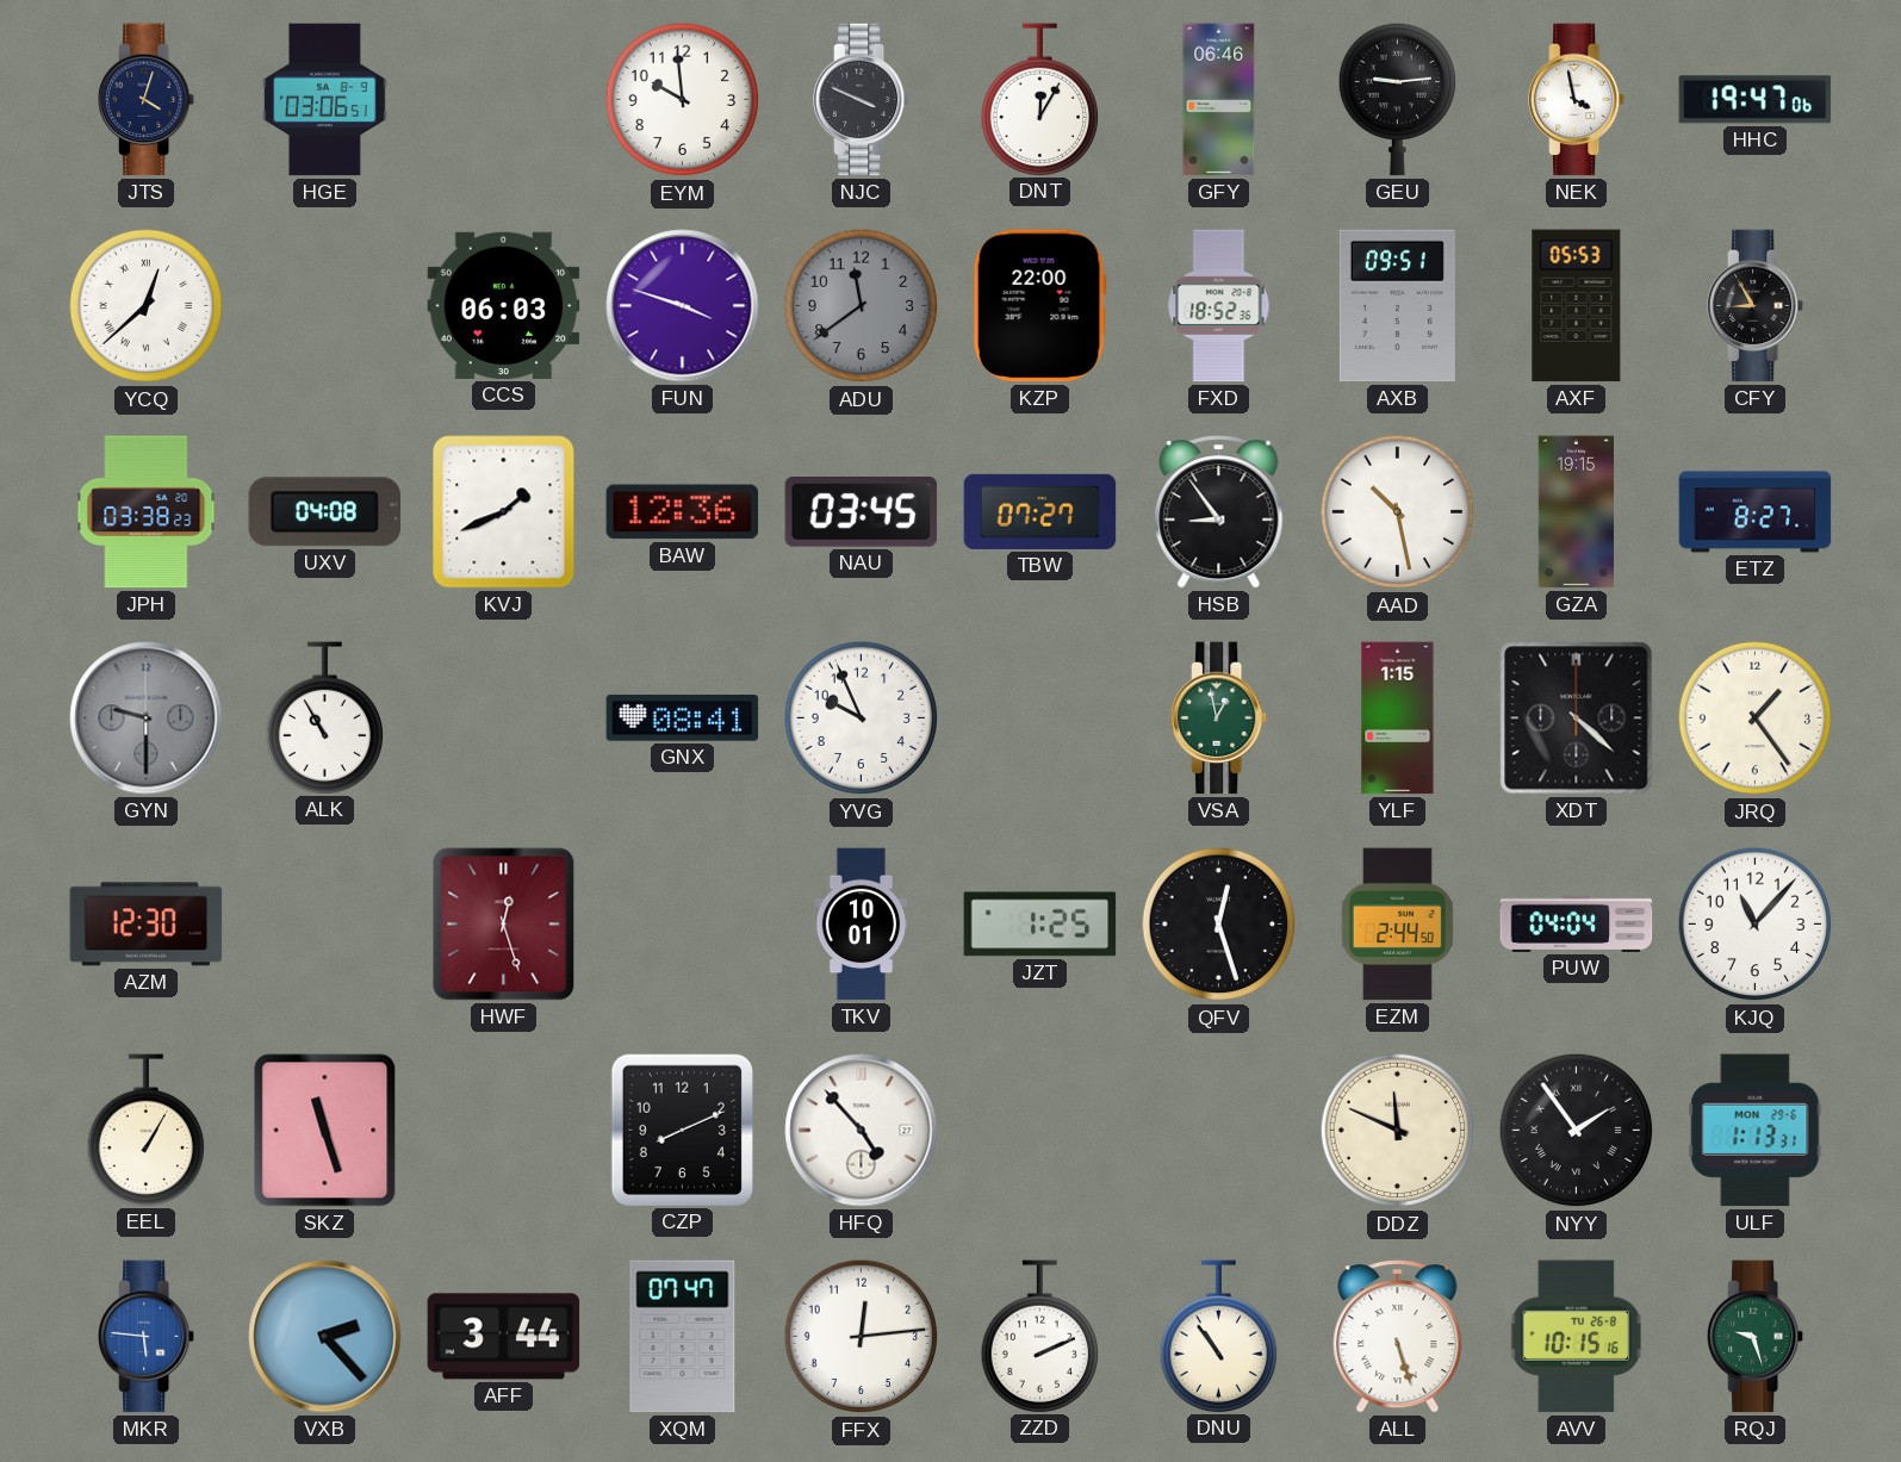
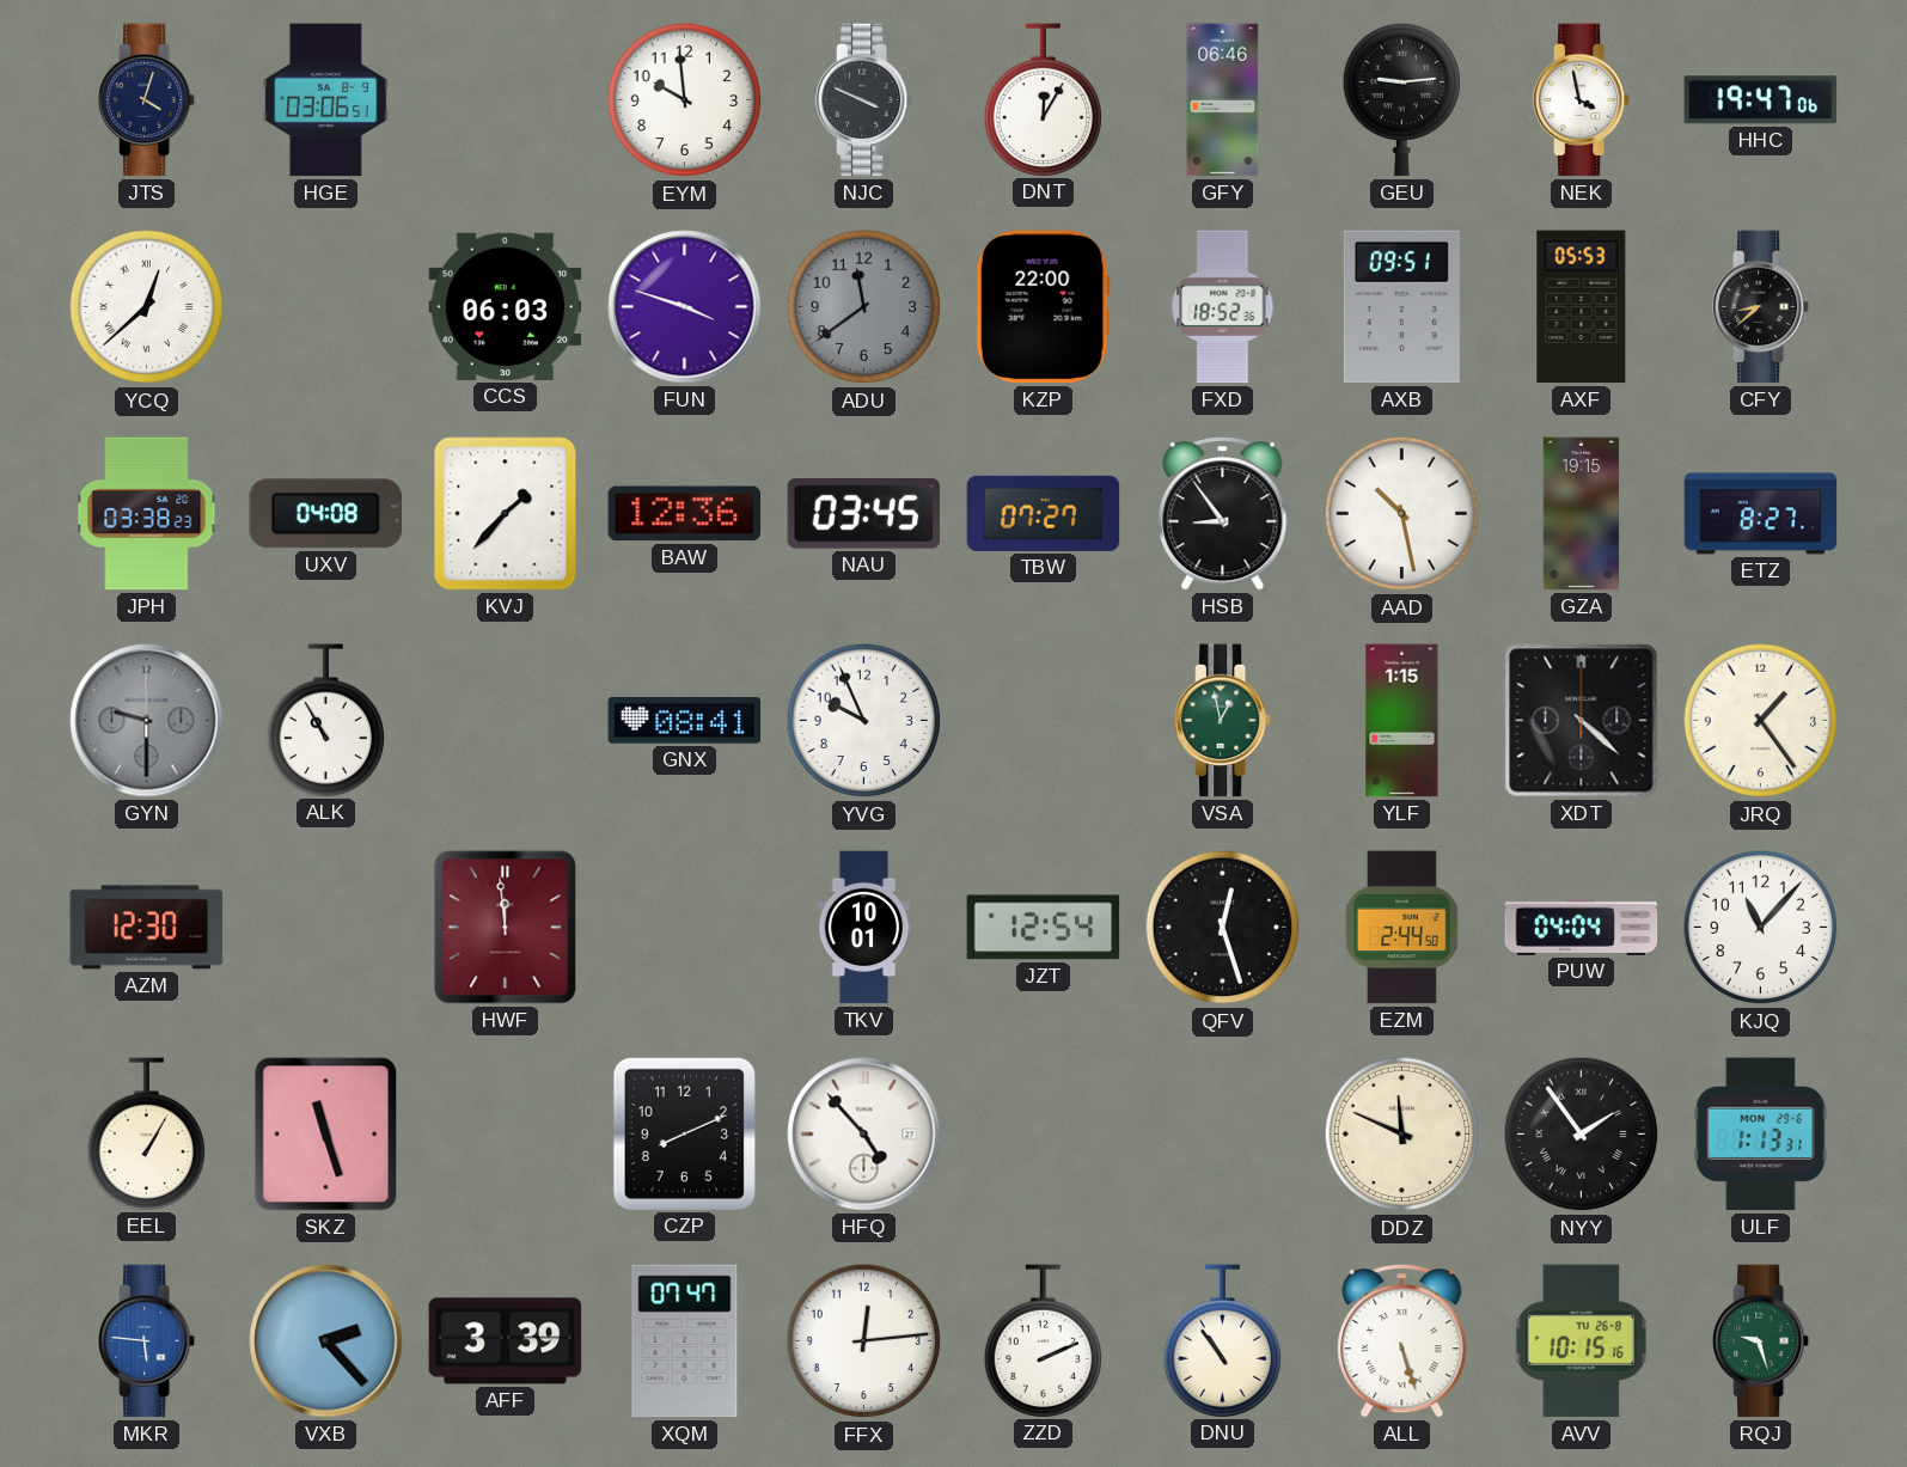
CFY: 8:55 -> 8:38 (1762, 307)
KVJ: 1:41 -> 1:37 (506, 514)
HWF: 12:27 -> 11:59 (506, 928)
JZT: 1:25 -> 12:54 (1044, 928)
AFF: 3:44 -> 3:39 (506, 1341)
